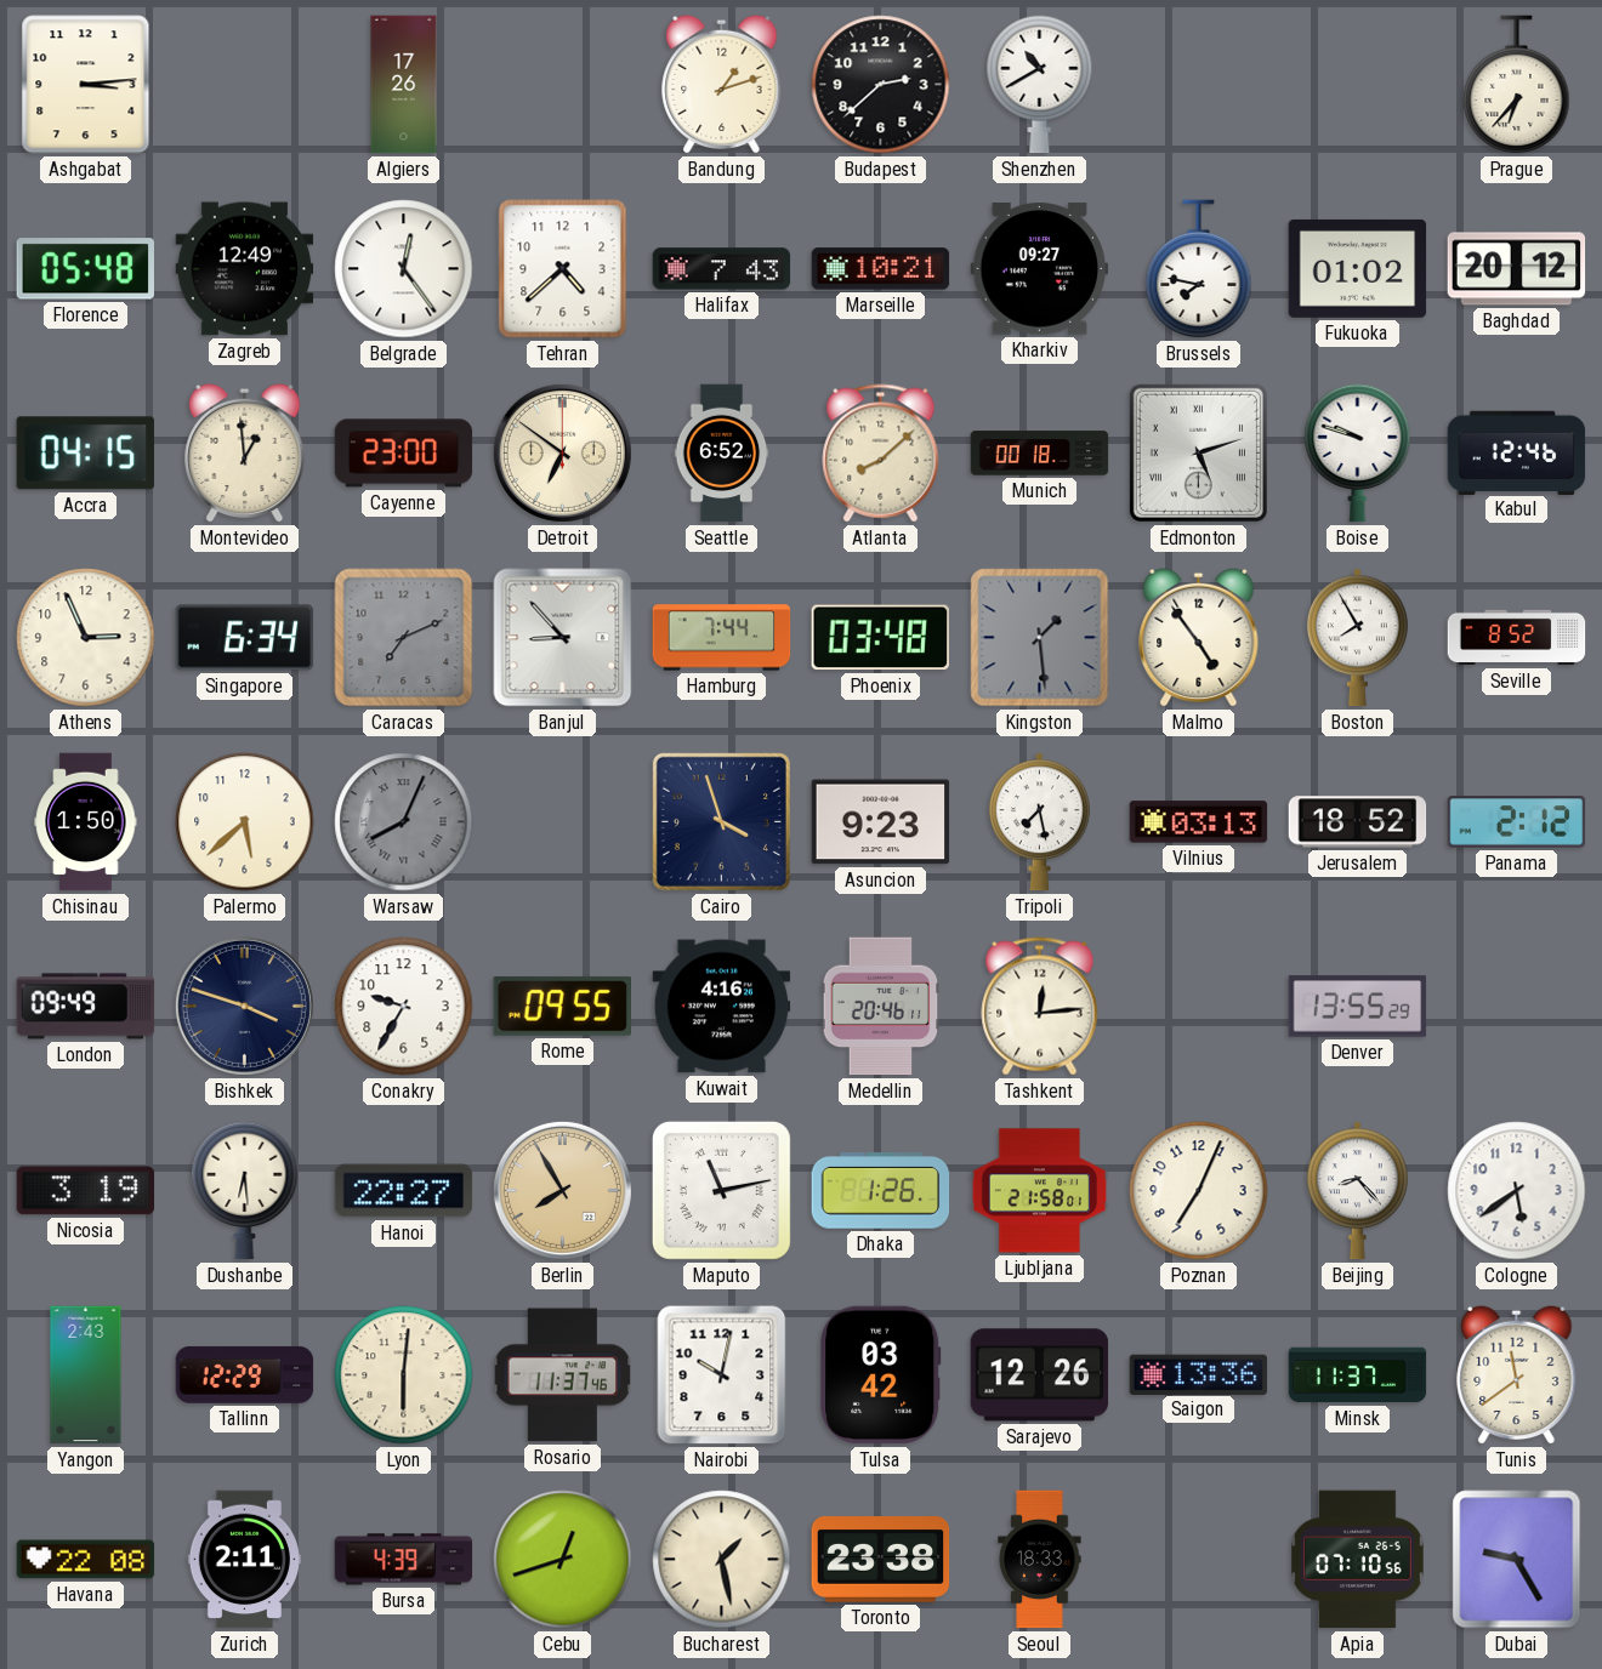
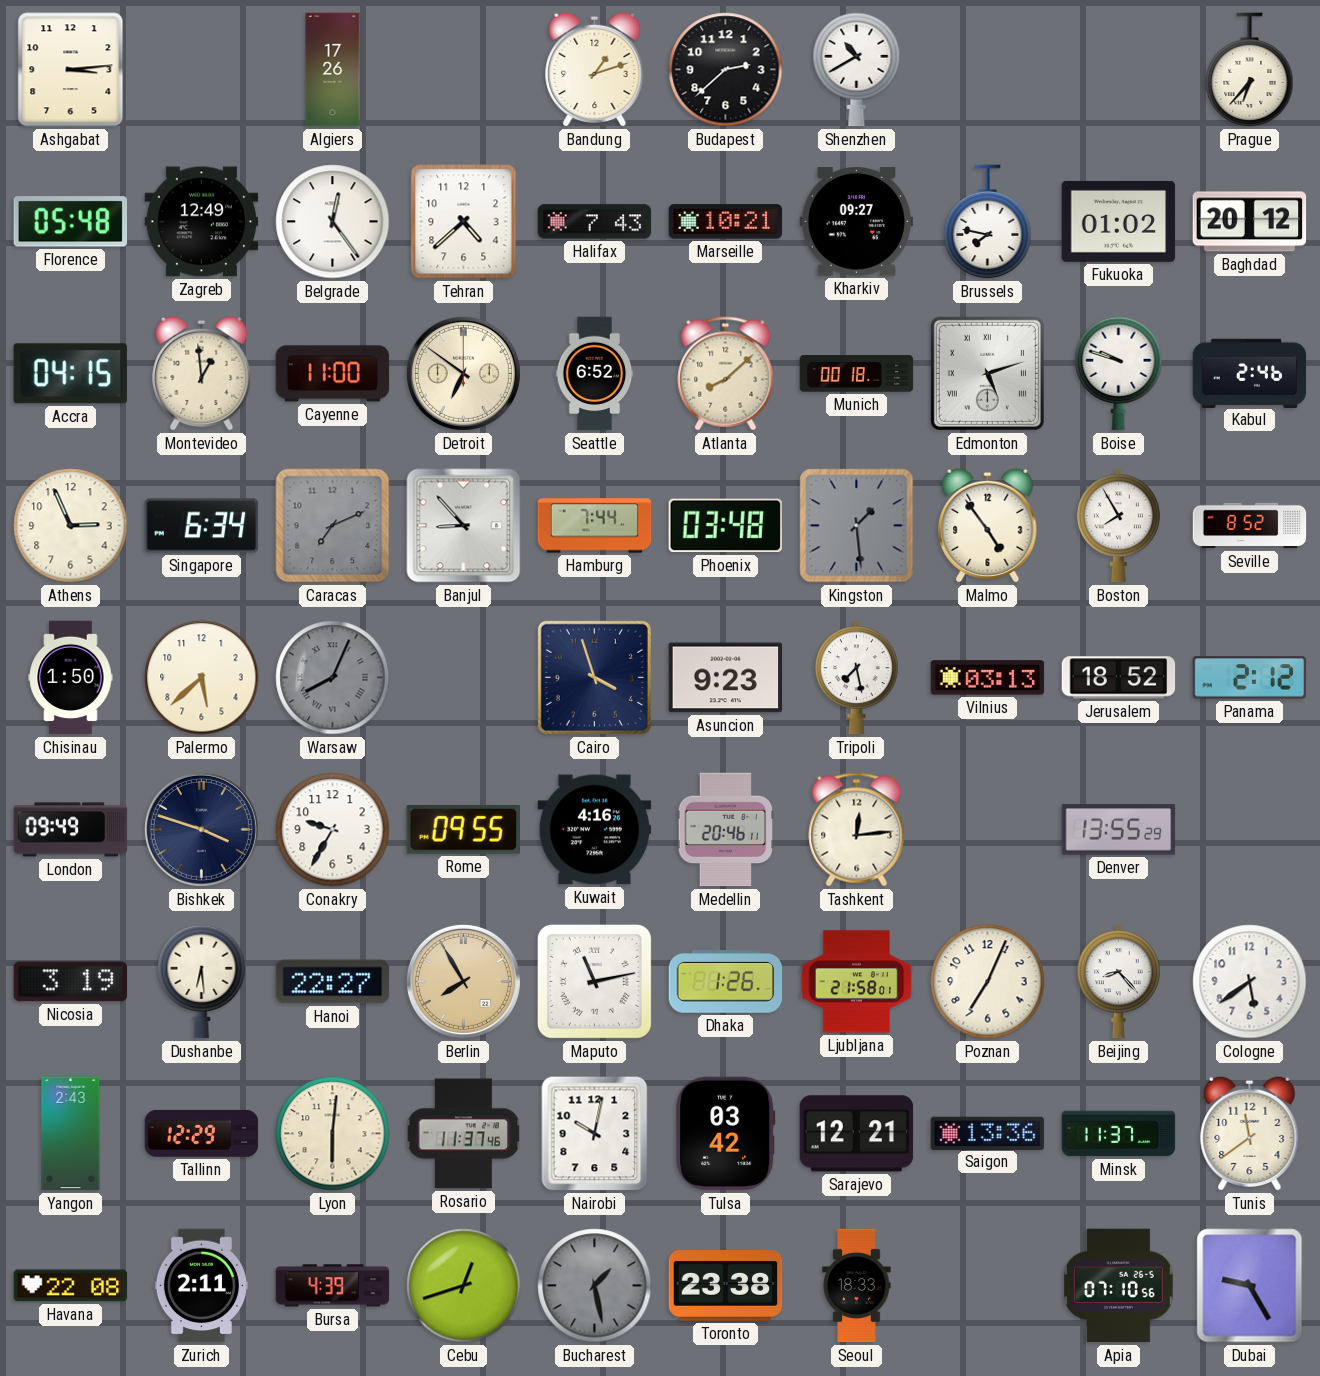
Cayenne: 23:00 -> 11:00 (333, 374)
Kabul: 12:46 -> 2:46 (1250, 373)
Sarajevo: 12:26 -> 12:21 (857, 1134)
Bucharest dial: cream -> grey (595, 1286)
